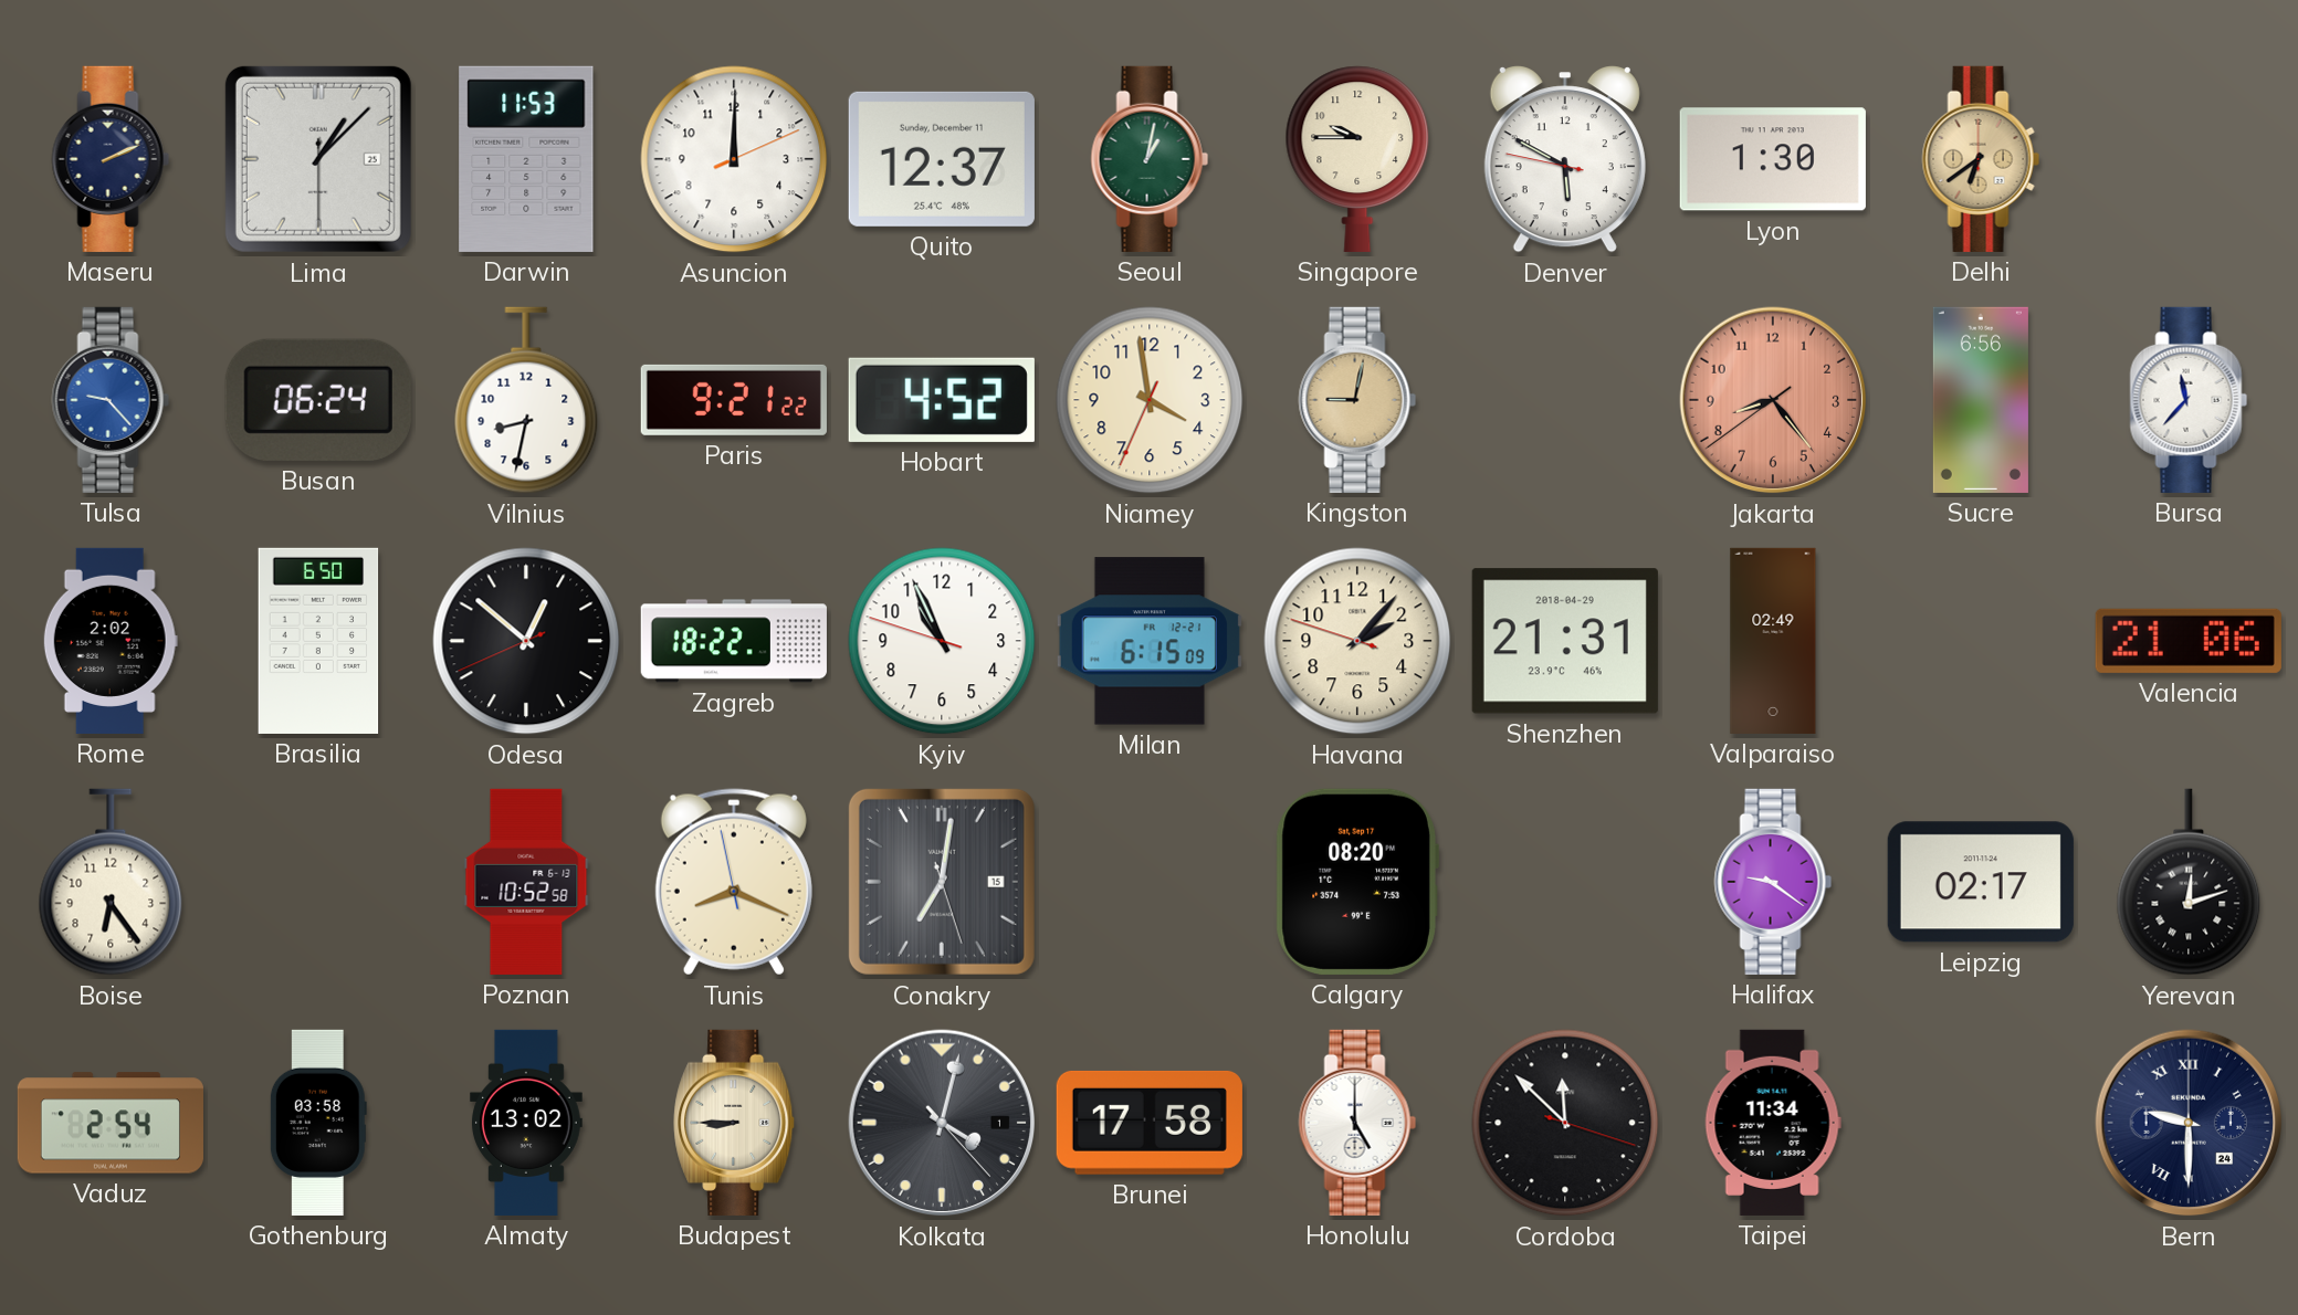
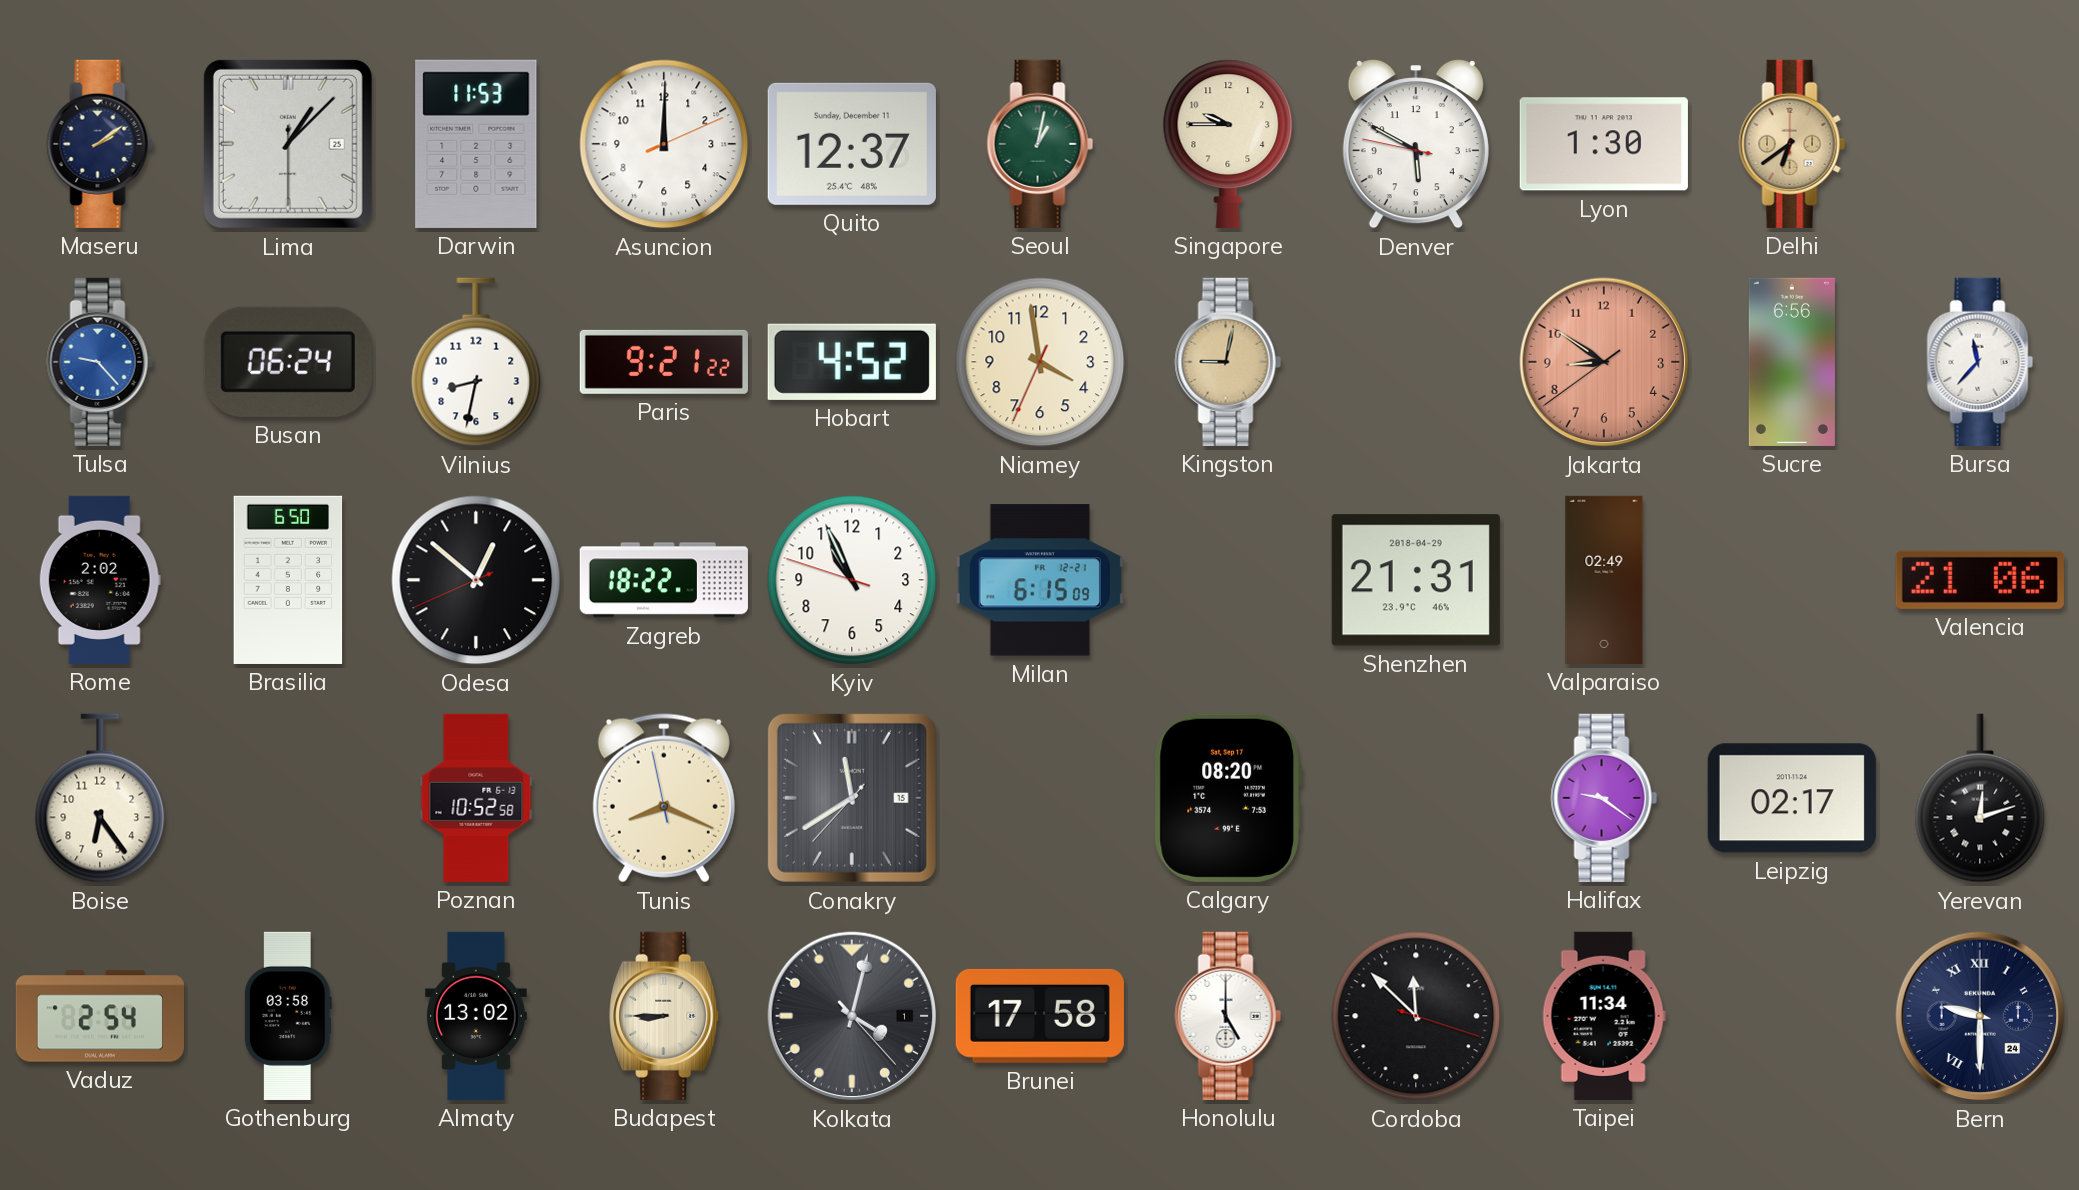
Maseru: 2:11 -> 2:09 (100, 144)
Jakarta: 8:23 -> 8:50 (1604, 362)
Havana: 2:06 -> none (1357, 641)
Conakry: 7:01 -> 11:39 (852, 798)
